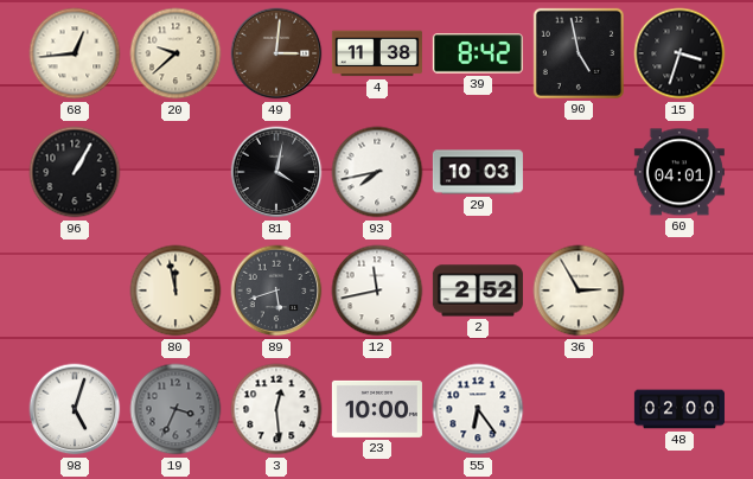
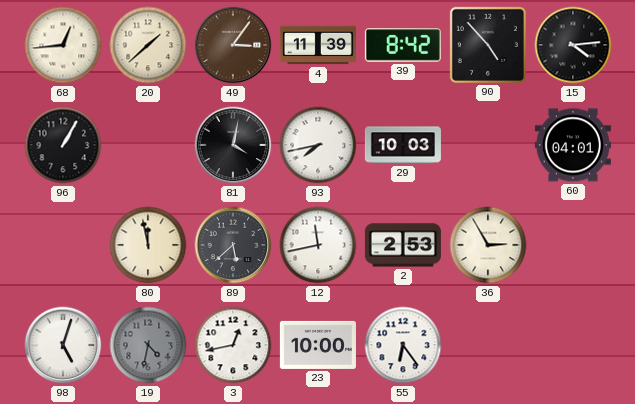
20: 9:38 -> 1:38 (148, 45)
49: 3:01 -> 3:06 (233, 45)
4: 11:38 -> 11:39 (318, 45)
90: 4:58 -> 4:53 (488, 45)
15: 3:33 -> 4:14 (573, 45)
89: 5:42 -> 5:38 (233, 245)
2: 2:52 -> 2:53 (403, 245)
19: 3:34 -> 4:32 (148, 345)
3: 12:29 -> 12:43 (233, 345)
48: 02:00 -> none (679, 409)
